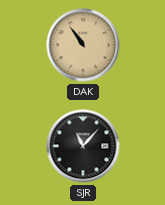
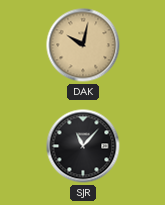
DAK: 10:54 -> 10:02 (83, 45)
